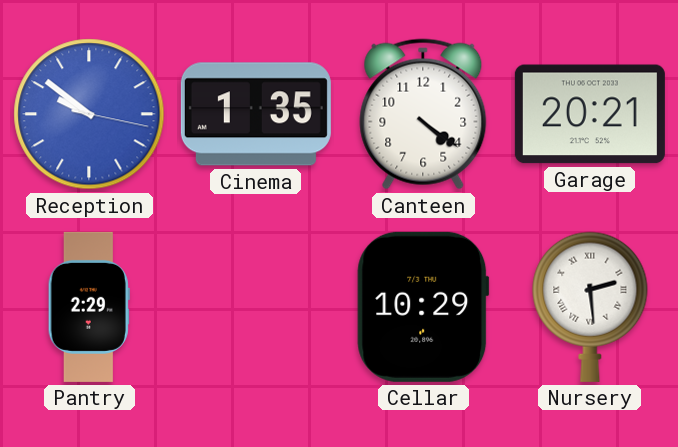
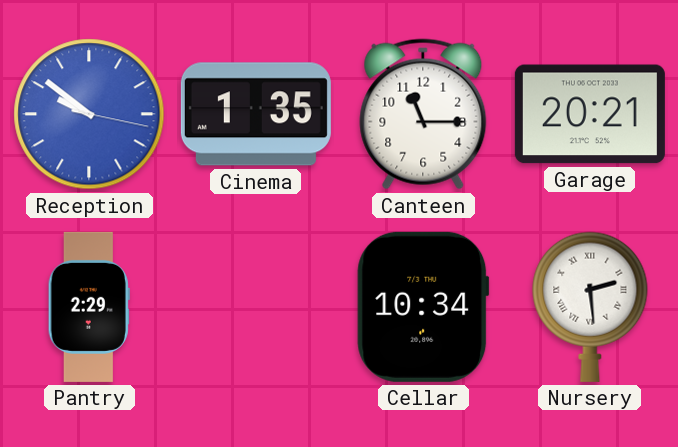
Canteen: 4:21 -> 11:15 (423, 114)
Cellar: 10:29 -> 10:34 (423, 307)
